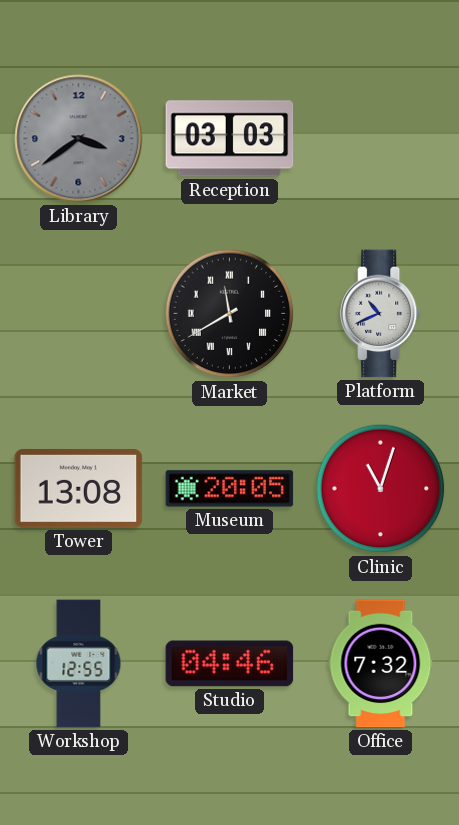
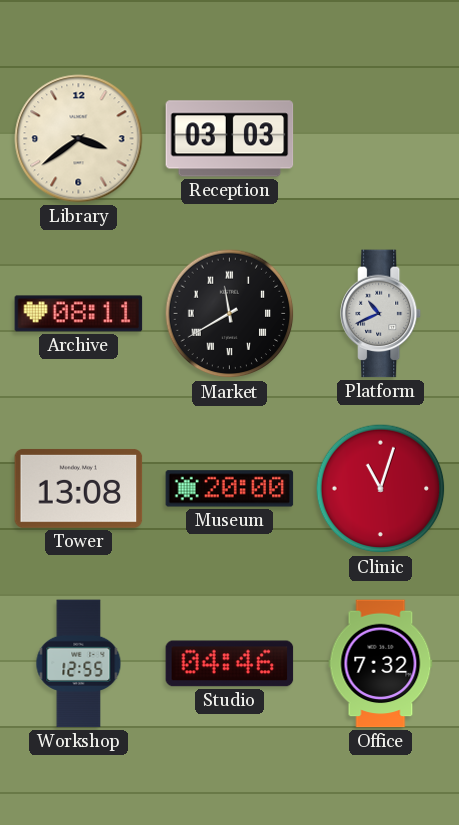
Library dial: grey -> cream (79, 139)
Archive: none -> 08:11 (79, 314)
Museum: 20:05 -> 20:00 (230, 489)
